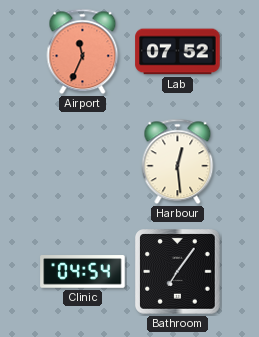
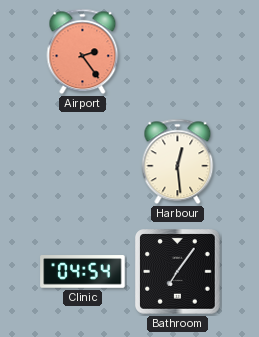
Airport: 11:34 -> 2:24 (83, 52)
Lab: 07:52 -> none (178, 52)
